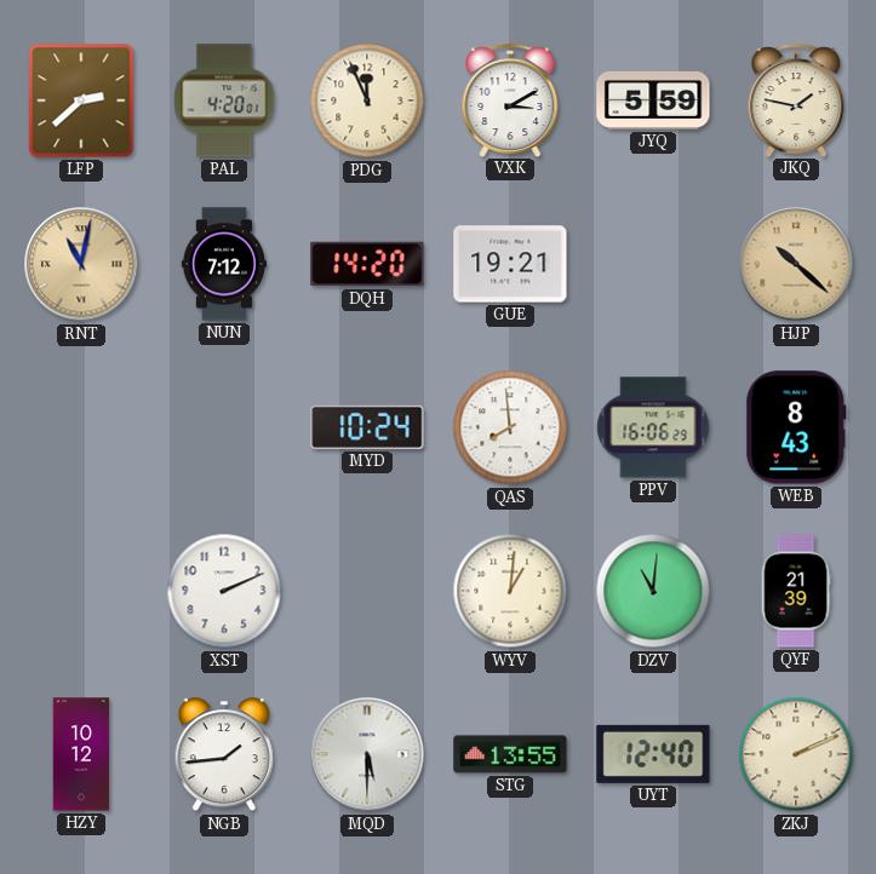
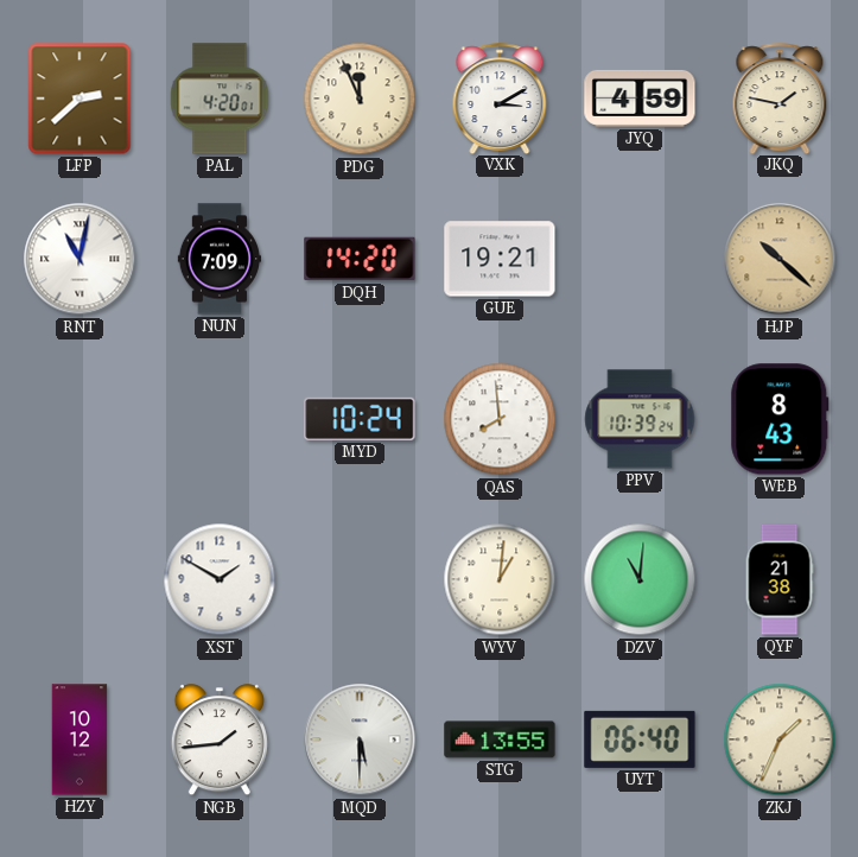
JYQ: 5:59 -> 4:59 (640, 99)
RNT dial: champagne -> white (80, 259)
NUN: 7:12 -> 7:09 (218, 259)
PPV: 16:06 -> 10:39 (640, 419)
XST: 2:11 -> 1:50 (220, 579)
QYF: 21:39 -> 21:38 (780, 579)
UYT: 12:40 -> 06:40 (640, 739)
ZKJ: 2:11 -> 1:34 (780, 739)
